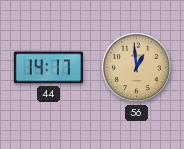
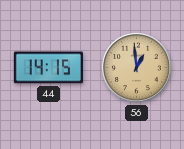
44: 14:17 -> 14:15 (48, 68)
